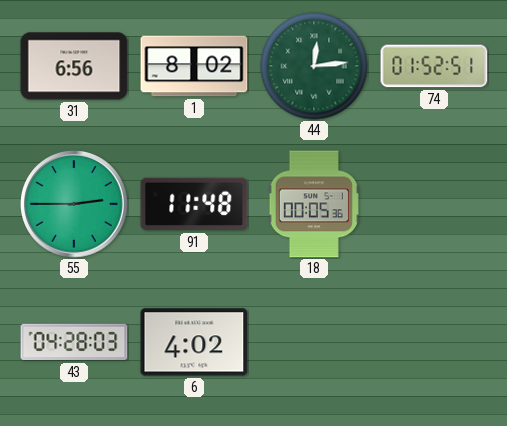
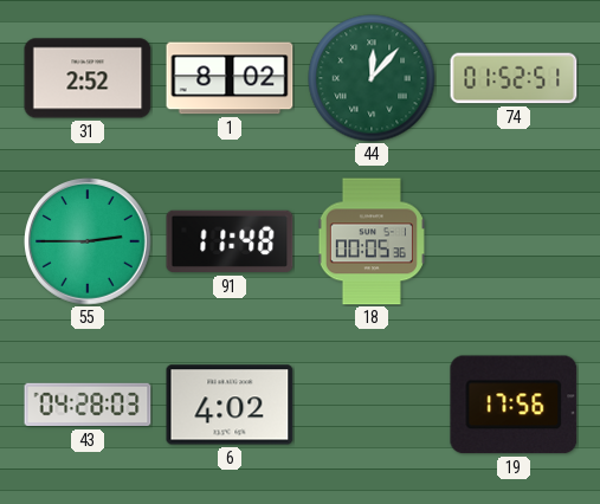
31: 6:56 -> 2:52 (88, 78)
44: 12:14 -> 12:07 (372, 78)
19: none -> 17:56 (514, 405)
